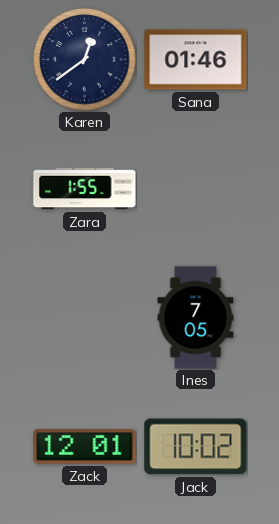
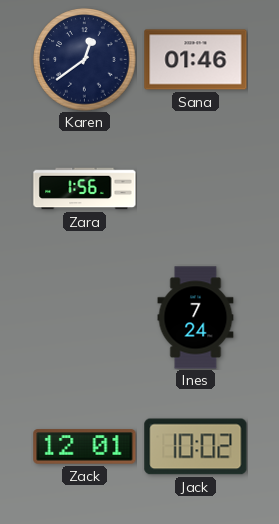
Zara: 1:55 -> 1:56 (85, 189)
Ines: 7:05 -> 7:24 (196, 318)
